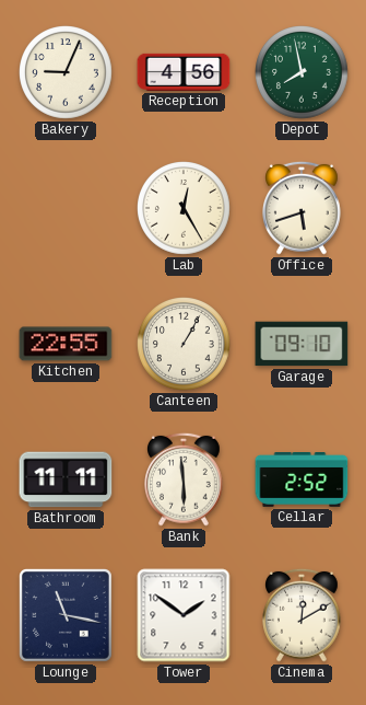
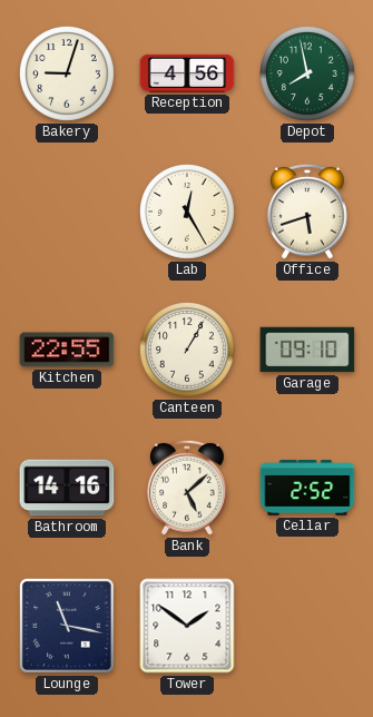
Bakery: 9:04 -> 9:03 (68, 75)
Bathroom: 11:11 -> 14:16 (67, 488)
Bank: 5:59 -> 5:08 (188, 488)
Cinema: 12:10 -> none (303, 615)
